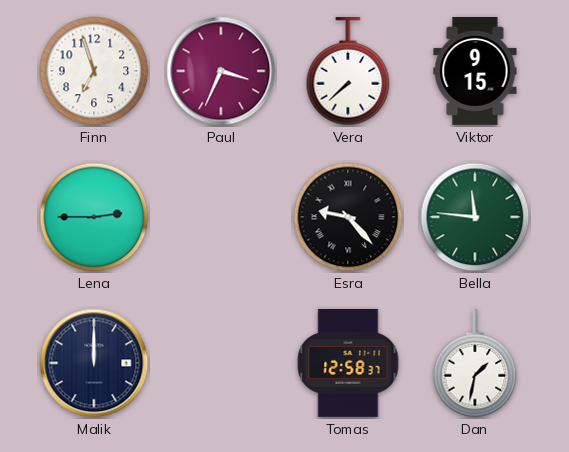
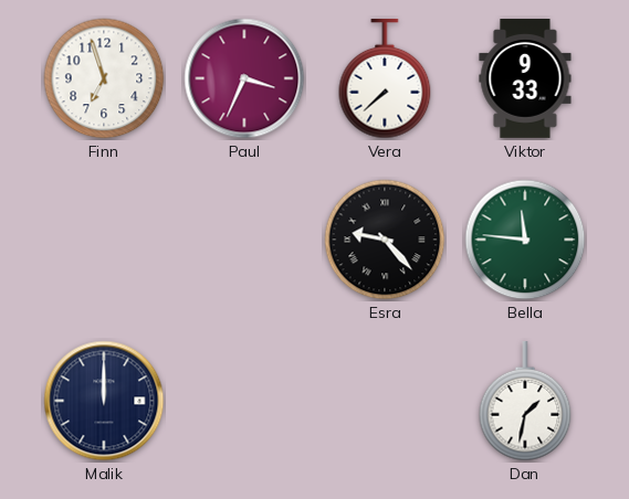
Viktor: 9:15 -> 9:33 (525, 79)
Lena: 2:45 -> none (94, 217)
Tomas: 12:58 -> none (348, 363)
